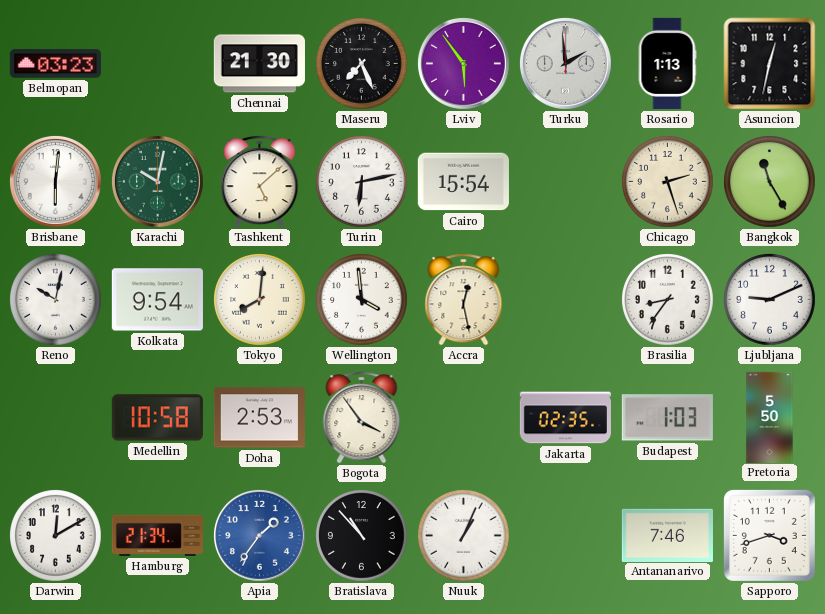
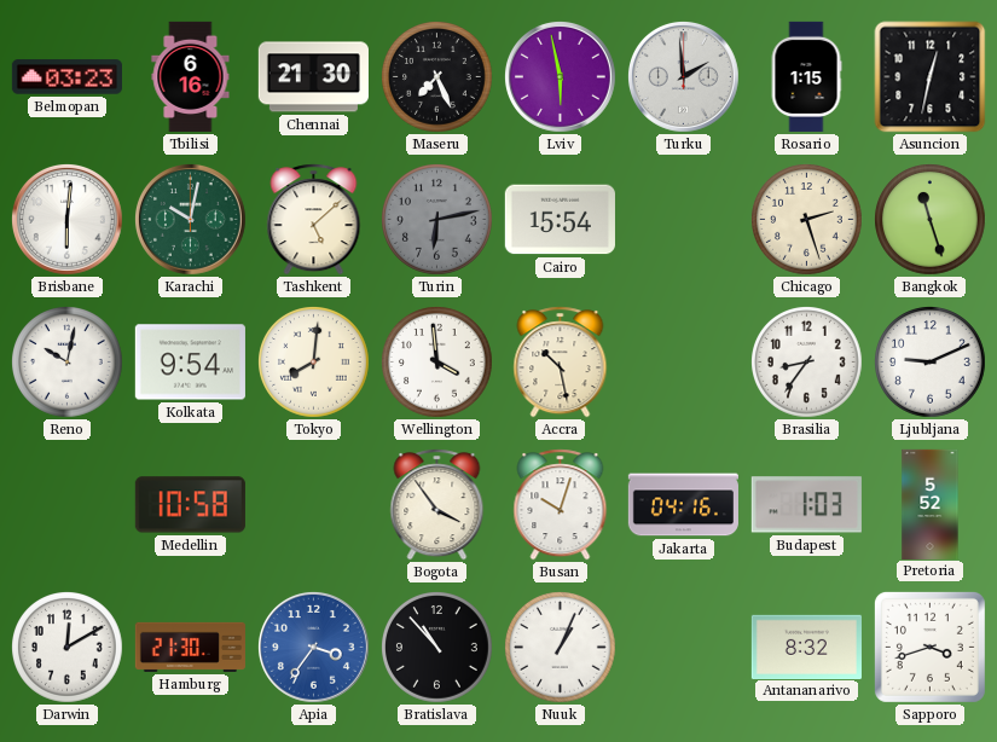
Tbilisi: none -> 6:16 (191, 76)
Lviv: 5:54 -> 5:58 (560, 76)
Rosario: 1:13 -> 1:15 (806, 76)
Turin dial: white -> grey (437, 220)
Bangkok: 11:25 -> 11:27 (931, 220)
Accra: 12:28 -> 10:28 (561, 363)
Doha: 2:53 -> none (259, 418)
Busan: none -> 10:03 (561, 505)
Jakarta: 02:35 -> 04:16 (683, 505)
Pretoria: 5:50 -> 5:52 (931, 504)
Hamburg: 21:34 -> 21:30 (190, 647)
Apia: 1:36 -> 3:36 (313, 647)
Antananarivo: 7:46 -> 8:32 (806, 647)
